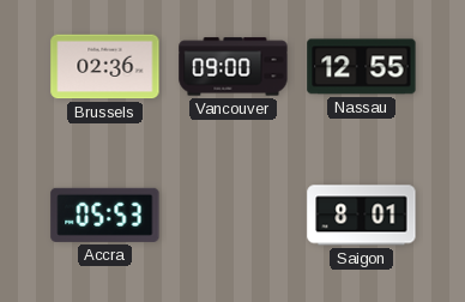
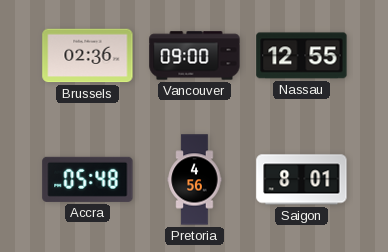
Accra: 05:53 -> 05:48 (88, 179)
Pretoria: none -> 4:56 (195, 180)
